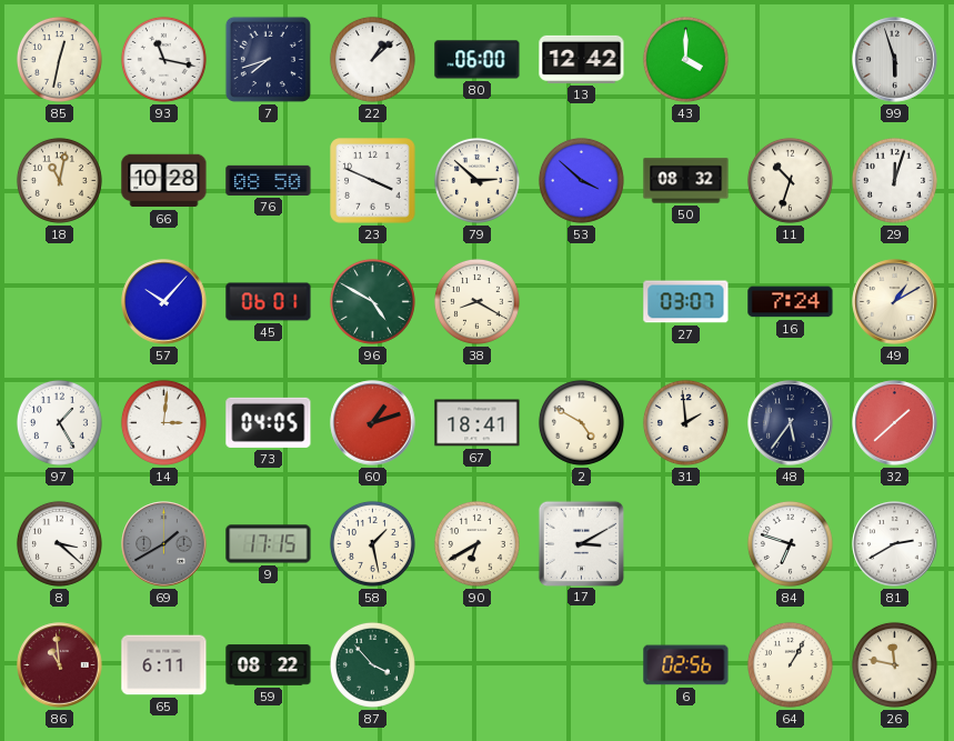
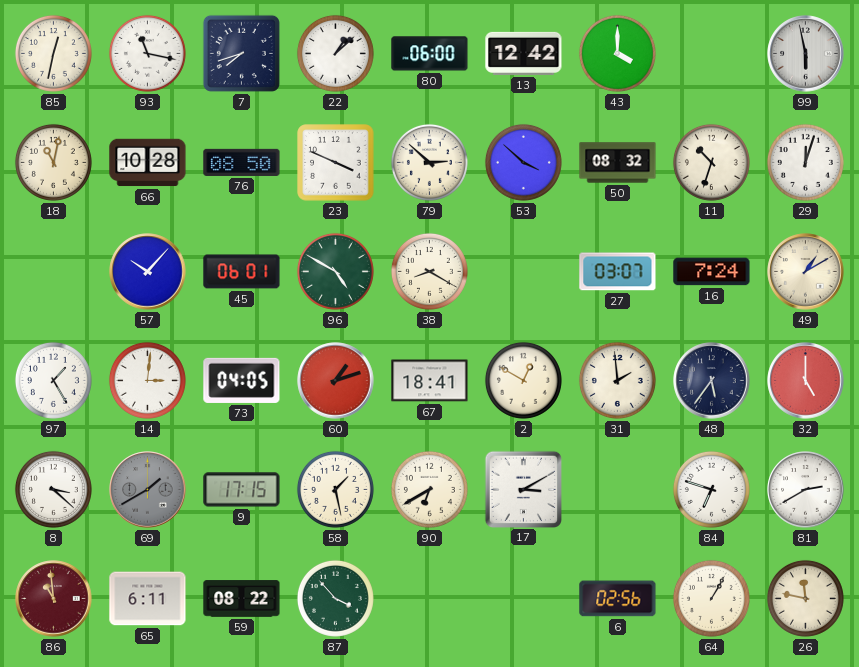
99: 5:57 -> 5:58 (806, 54)
2: 4:50 -> 12:50 (523, 380)
32: 1:38 -> 5:00 (806, 381)
